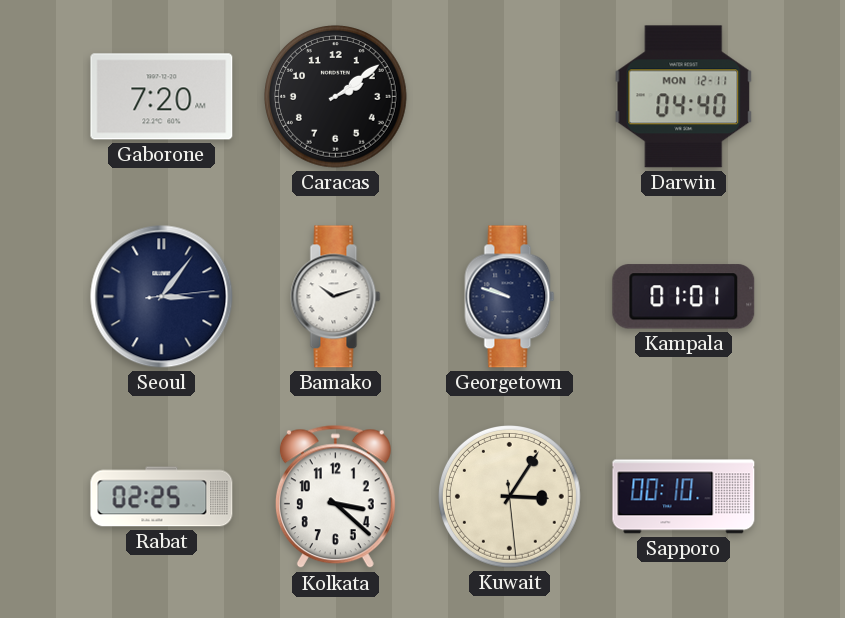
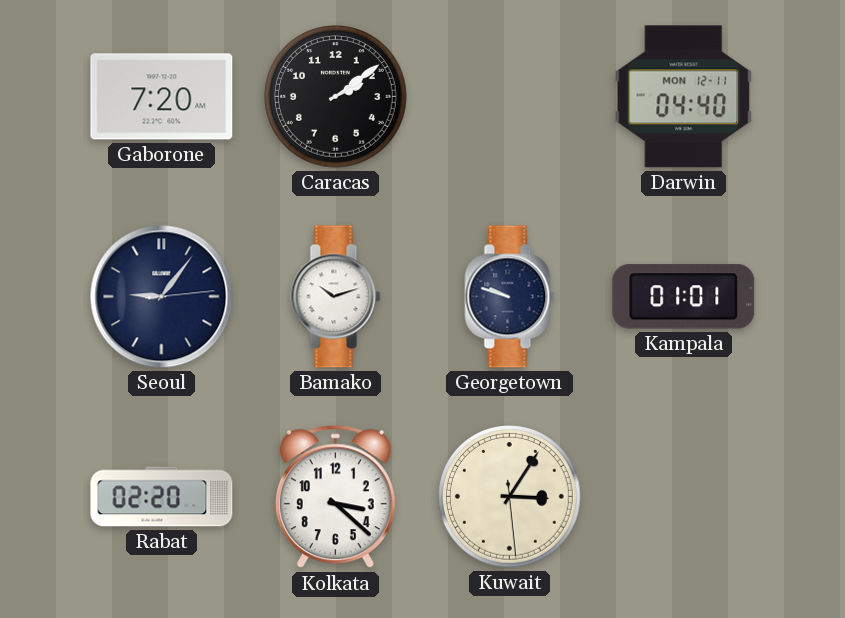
Seoul: 3:06 -> 9:06 (162, 297)
Rabat: 02:25 -> 02:20 (162, 497)
Sapporo: 00:10 -> none (684, 497)
